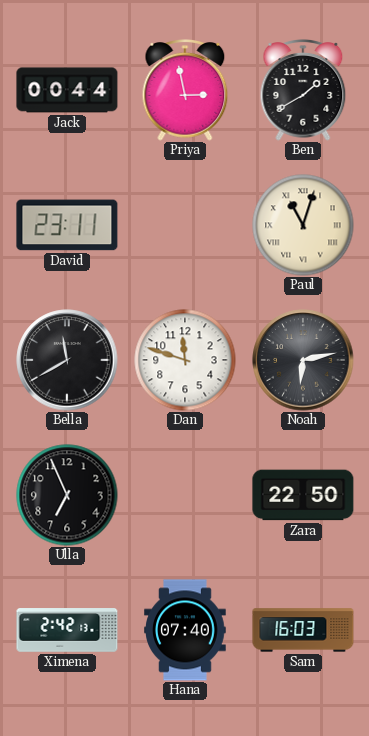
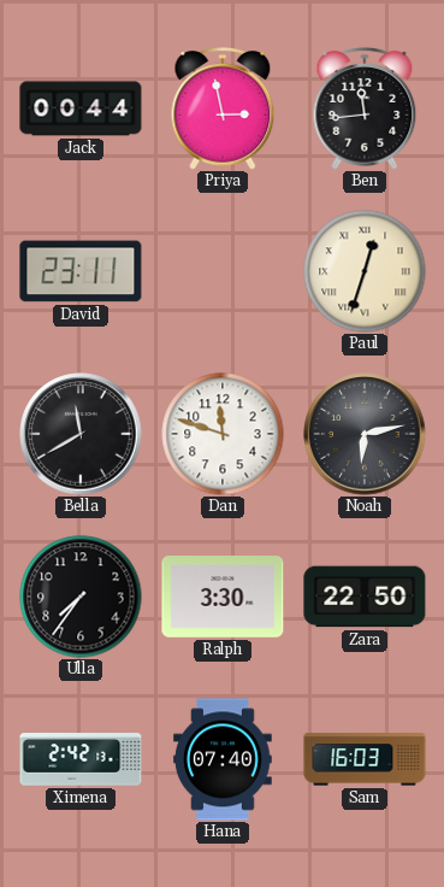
Ben: 1:40 -> 11:44 (365, 110)
Paul: 11:03 -> 12:33 (365, 271)
Ulla: 6:56 -> 7:36 (81, 597)
Ralph: none -> 3:30 (223, 597)
